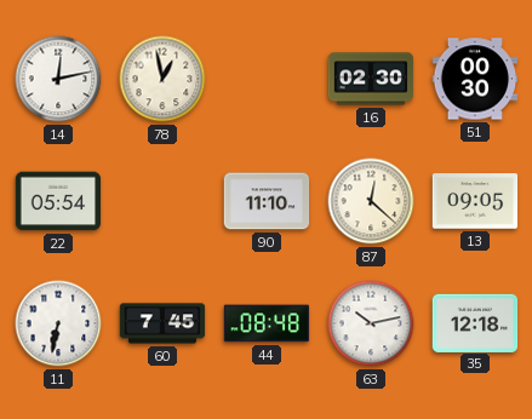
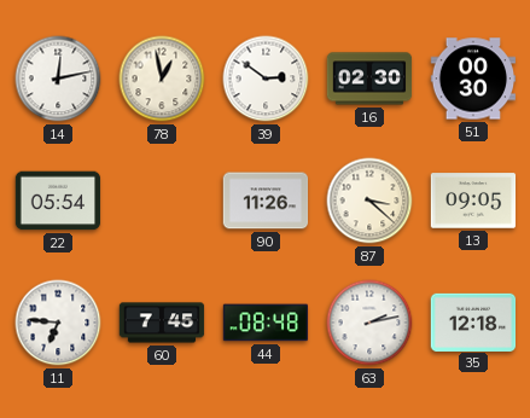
39: none -> 2:51 (266, 79)
90: 11:10 -> 11:26 (266, 201)
87: 12:22 -> 3:22 (369, 201)
11: 6:32 -> 6:46 (58, 323)
63: 10:13 -> 2:13 (369, 323)
